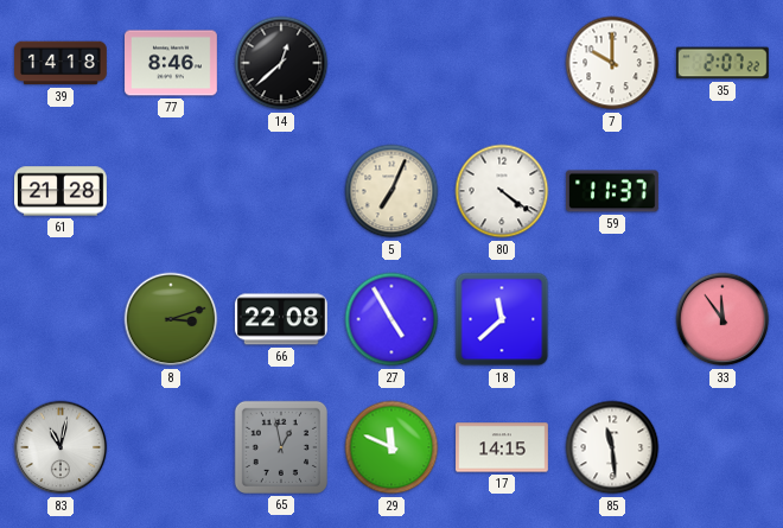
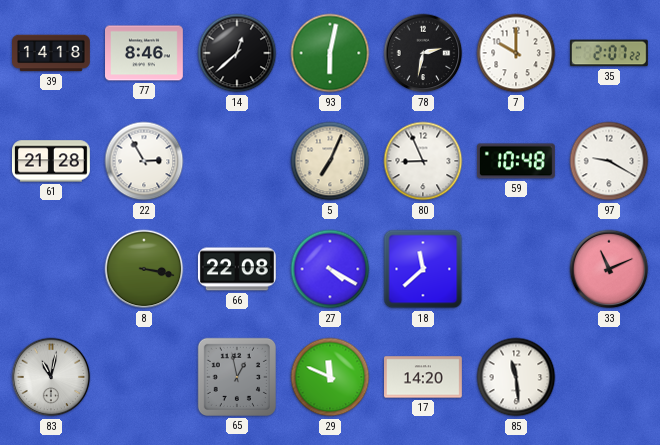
93: none -> 6:02 (330, 53)
78: none -> 2:32 (423, 53)
22: none -> 2:55 (144, 161)
80: 4:21 -> 8:56 (423, 161)
59: 11:37 -> 10:48 (517, 161)
97: none -> 9:20 (609, 161)
8: 3:12 -> 3:17 (144, 269)
27: 4:55 -> 4:20 (330, 269)
33: 11:54 -> 11:11 (609, 269)
17: 14:15 -> 14:20 (424, 377)
